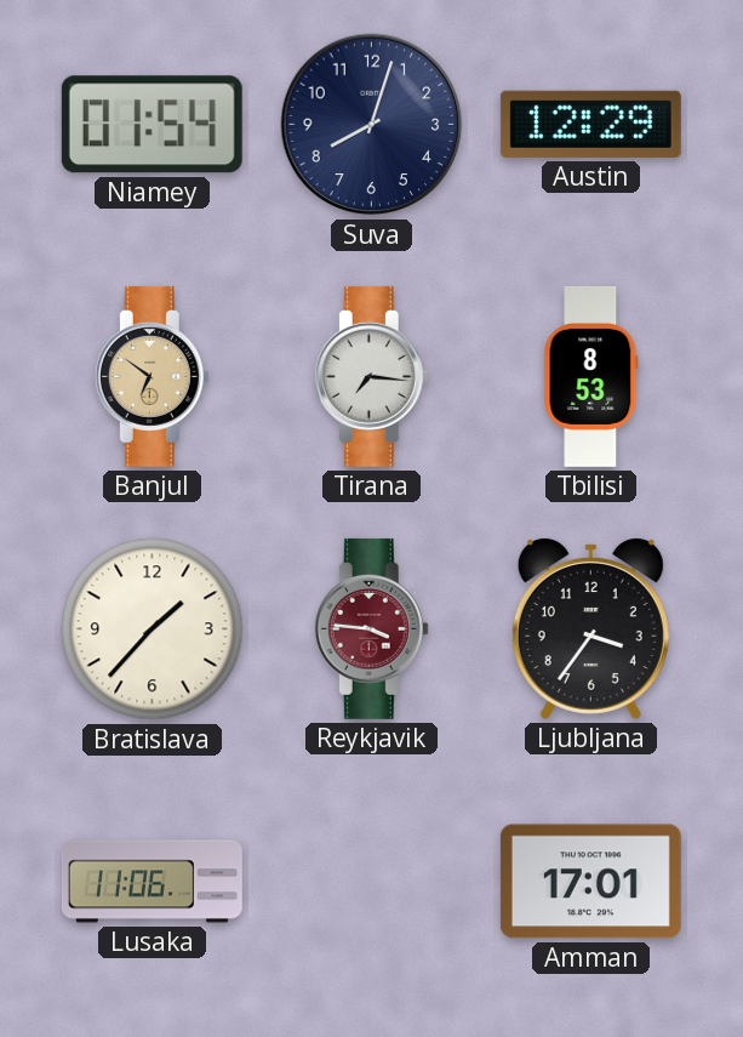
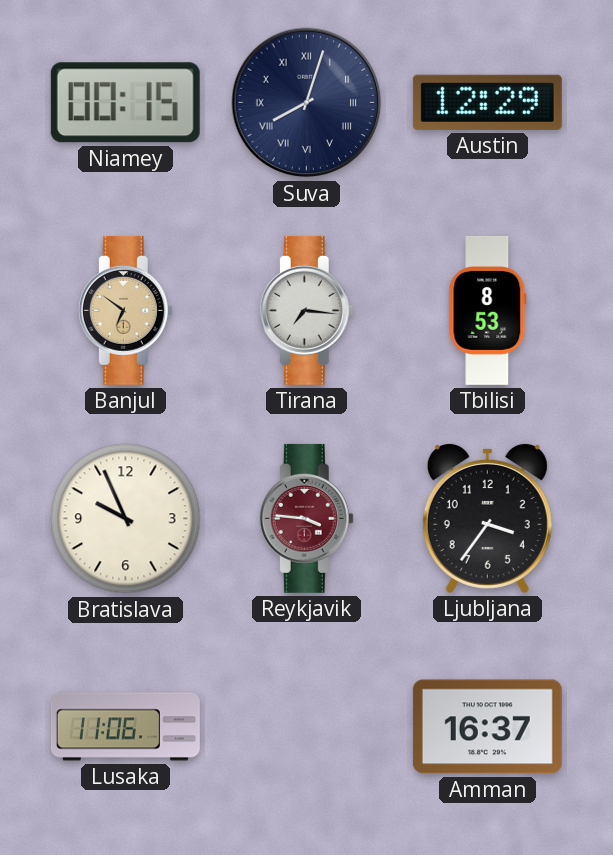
Niamey: 01:54 -> 00:15 (125, 103)
Suva numerals: Arabic -> Roman (307, 103)
Bratislava: 1:37 -> 9:56 (126, 519)
Amman: 17:01 -> 16:37 (487, 727)
